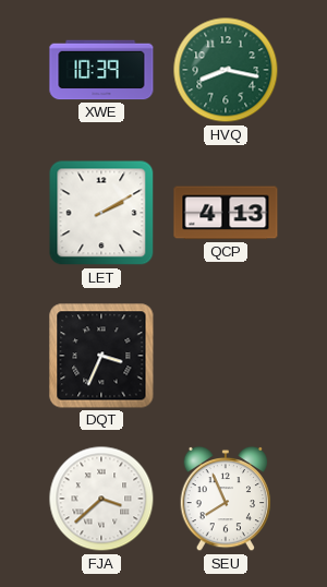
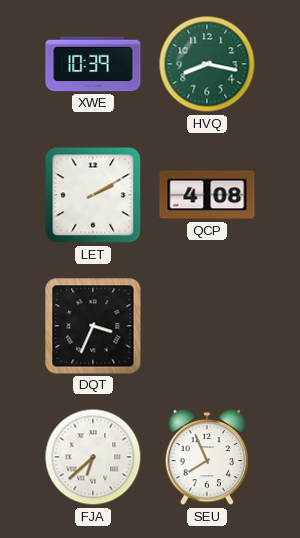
QCP: 4:13 -> 4:08 (207, 195)
FJA: 3:38 -> 6:38 (93, 457)
